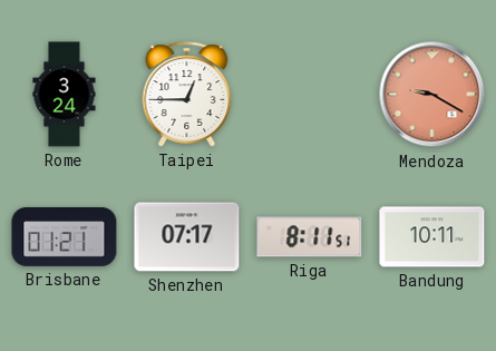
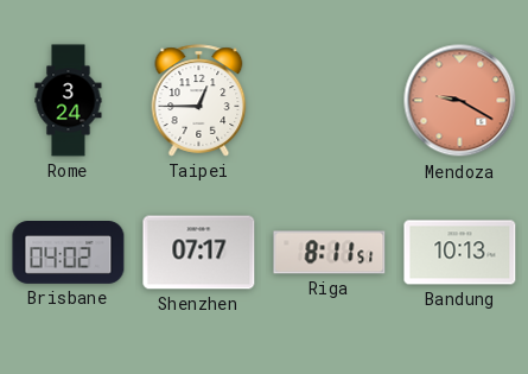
Brisbane: 01:21 -> 04:02 (69, 253)
Bandung: 10:11 -> 10:13 (460, 253)
